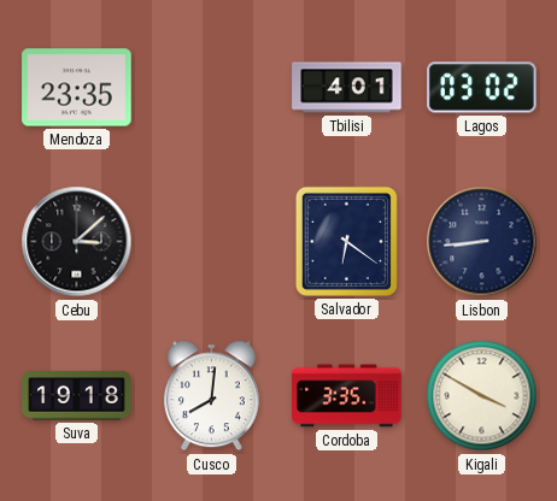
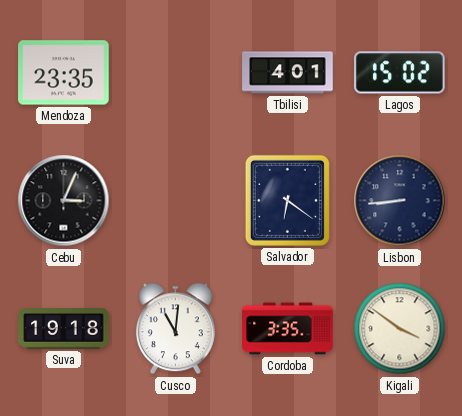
Lagos: 03:02 -> 15:02 (400, 73)
Cebu: 3:08 -> 3:04 (64, 201)
Cusco: 8:01 -> 11:01 (175, 329)
Kigali: 3:50 -> 3:51 (400, 329)
